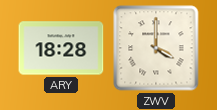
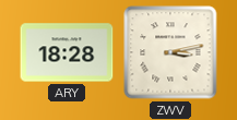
ZWV: 4:00 -> 3:13 (170, 52)
